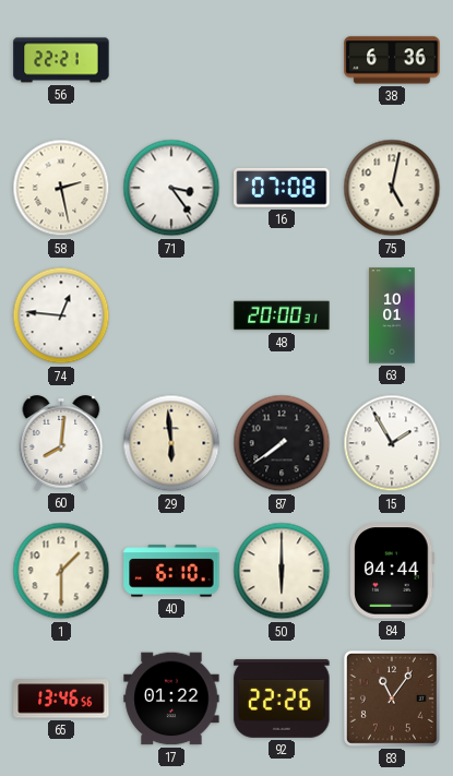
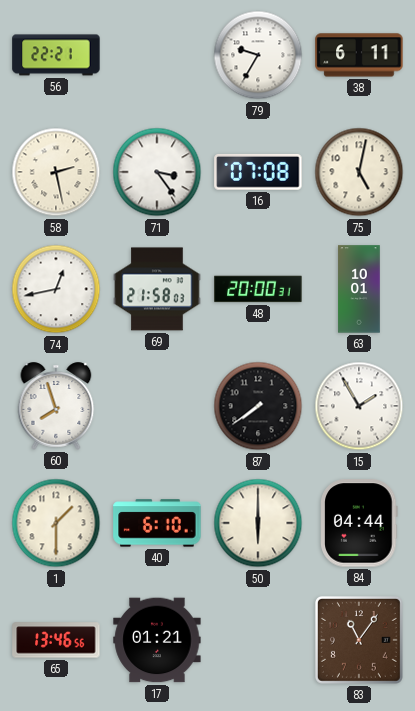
79: none -> 9:35 (258, 55)
38: 6:36 -> 6:11 (359, 55)
74: 12:46 -> 12:43 (56, 289)
69: none -> 21:58 (157, 289)
60: 8:01 -> 7:57 (56, 406)
29: 5:59 -> none (171, 443)
17: 01:22 -> 01:21 (157, 640)
92: 22:26 -> none (282, 699)
